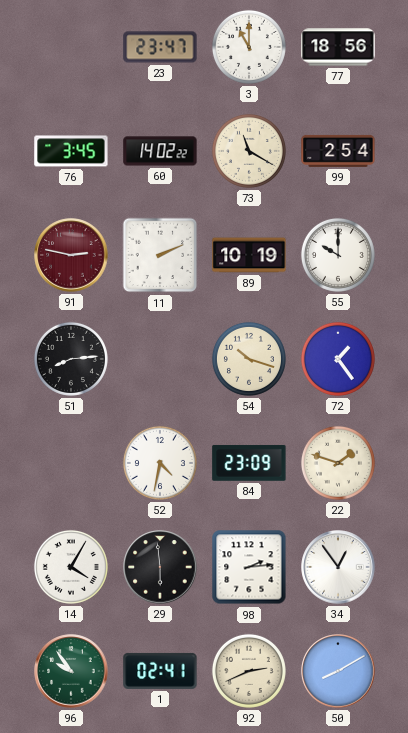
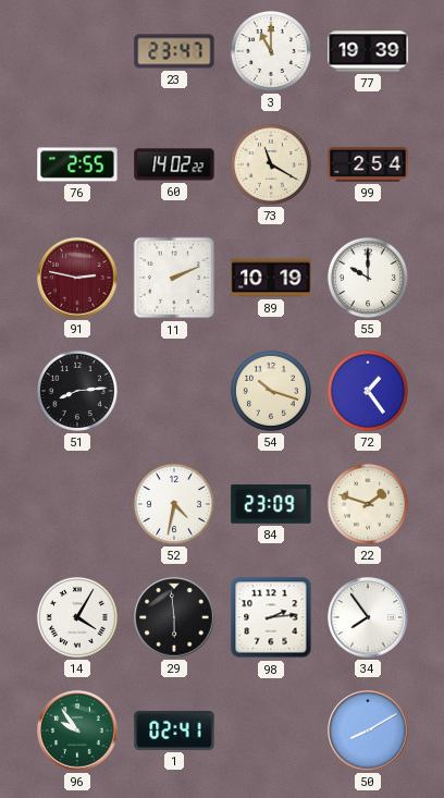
77: 18:56 -> 19:39 (368, 51)
76: 3:45 -> 2:55 (77, 164)
34: 12:54 -> 7:54 (368, 617)
92: 2:41 -> none (249, 671)
